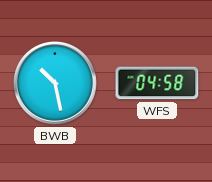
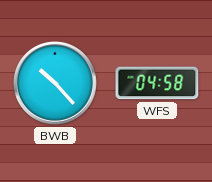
BWB: 10:28 -> 10:23 (55, 83)
